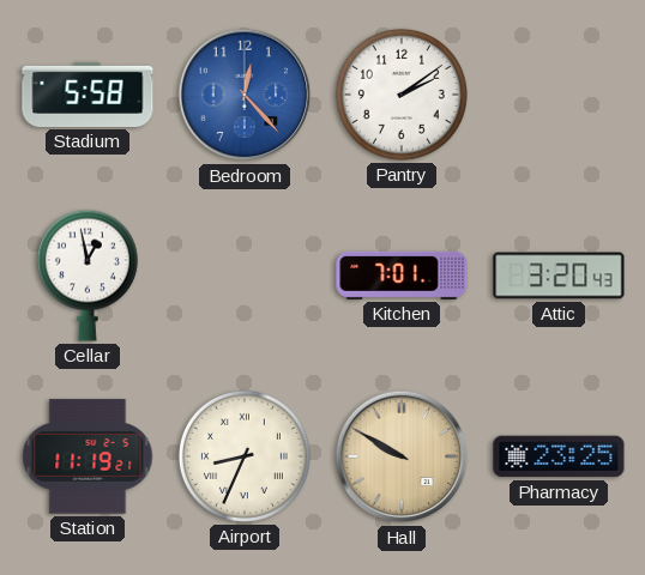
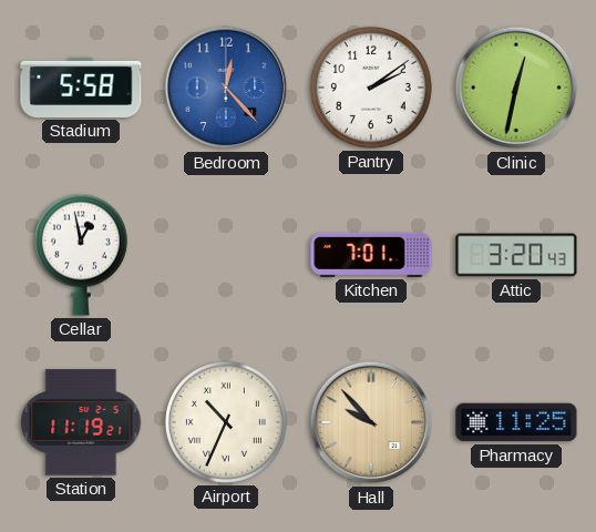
Clinic: none -> 12:32 (516, 88)
Airport: 8:34 -> 10:34 (226, 422)
Hall: 9:50 -> 9:53 (371, 422)
Pharmacy: 23:25 -> 11:25 (516, 422)
